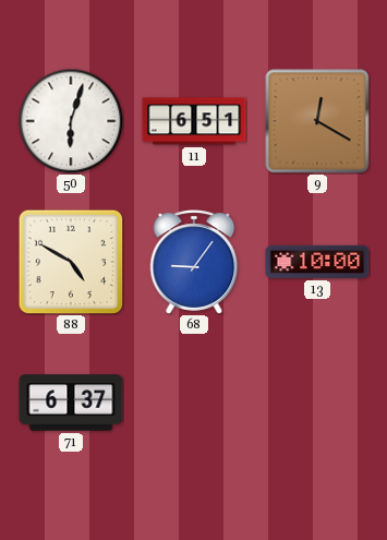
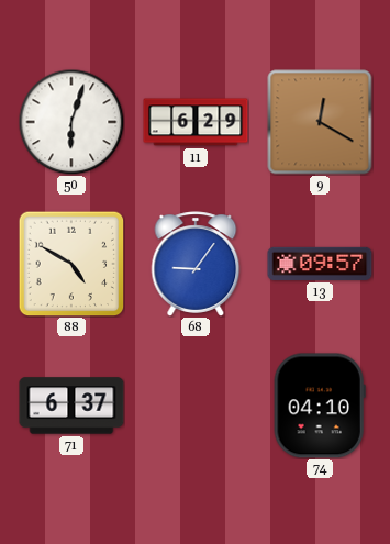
11: 6:51 -> 6:29 (196, 122)
13: 10:00 -> 09:57 (320, 264)
74: none -> 04:10 (320, 406)
